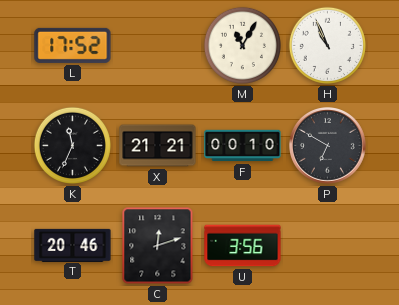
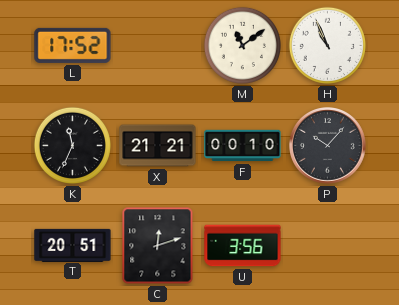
M: 11:05 -> 11:09 (242, 45)
P: 6:50 -> 10:07 (328, 146)
T: 20:46 -> 20:51 (73, 245)
